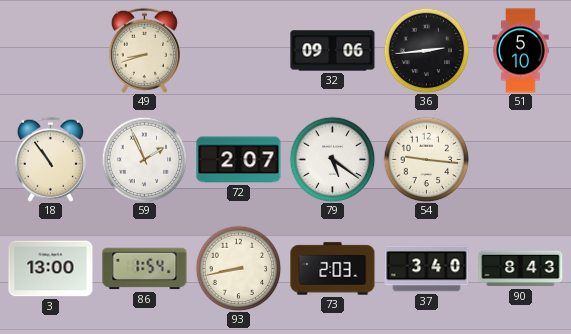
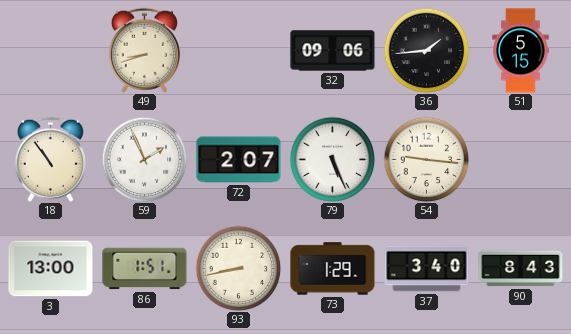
36: 2:44 -> 1:44 (426, 50)
51: 5:10 -> 5:15 (521, 51)
79: 5:21 -> 5:26 (332, 159)
86: 1:54 -> 1:51 (145, 269)
73: 2:03 -> 1:29 (333, 269)
